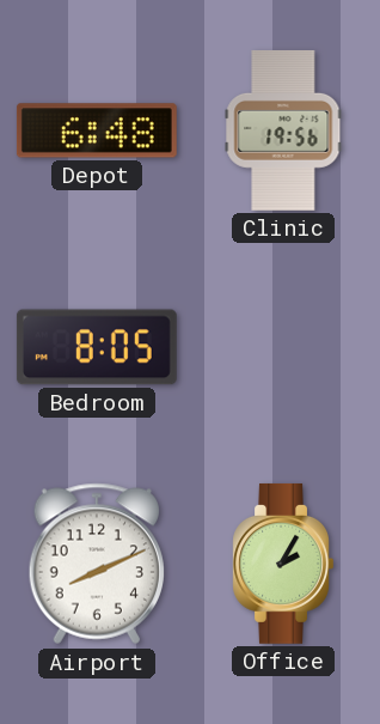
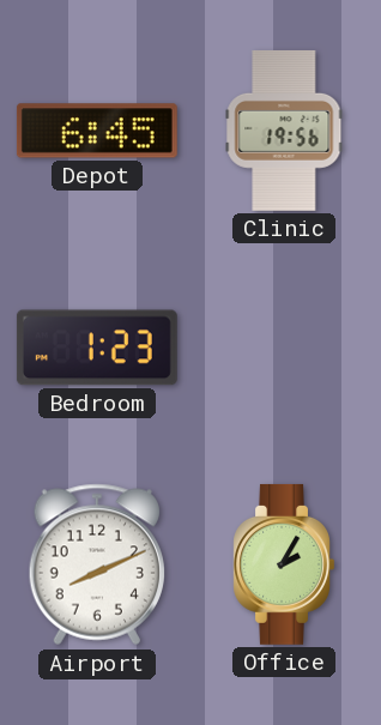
Depot: 6:48 -> 6:45 (97, 131)
Bedroom: 8:05 -> 1:23 (97, 348)
